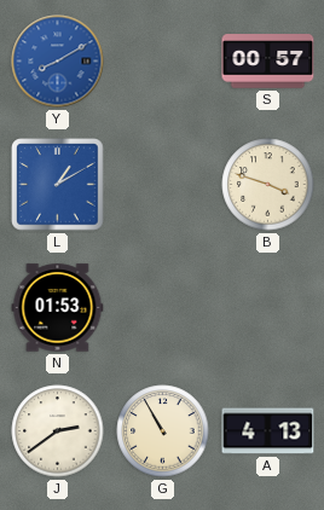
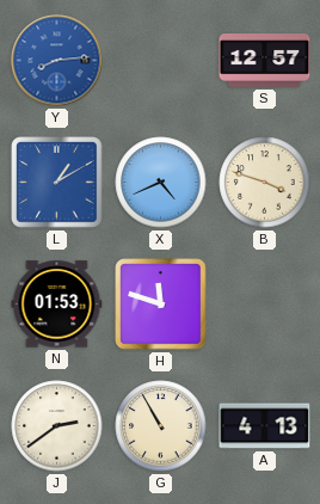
Y: 8:10 -> 8:14 (57, 61)
S: 00:57 -> 12:57 (265, 61)
X: none -> 4:41 (161, 183)
H: none -> 11:48 (161, 305)
